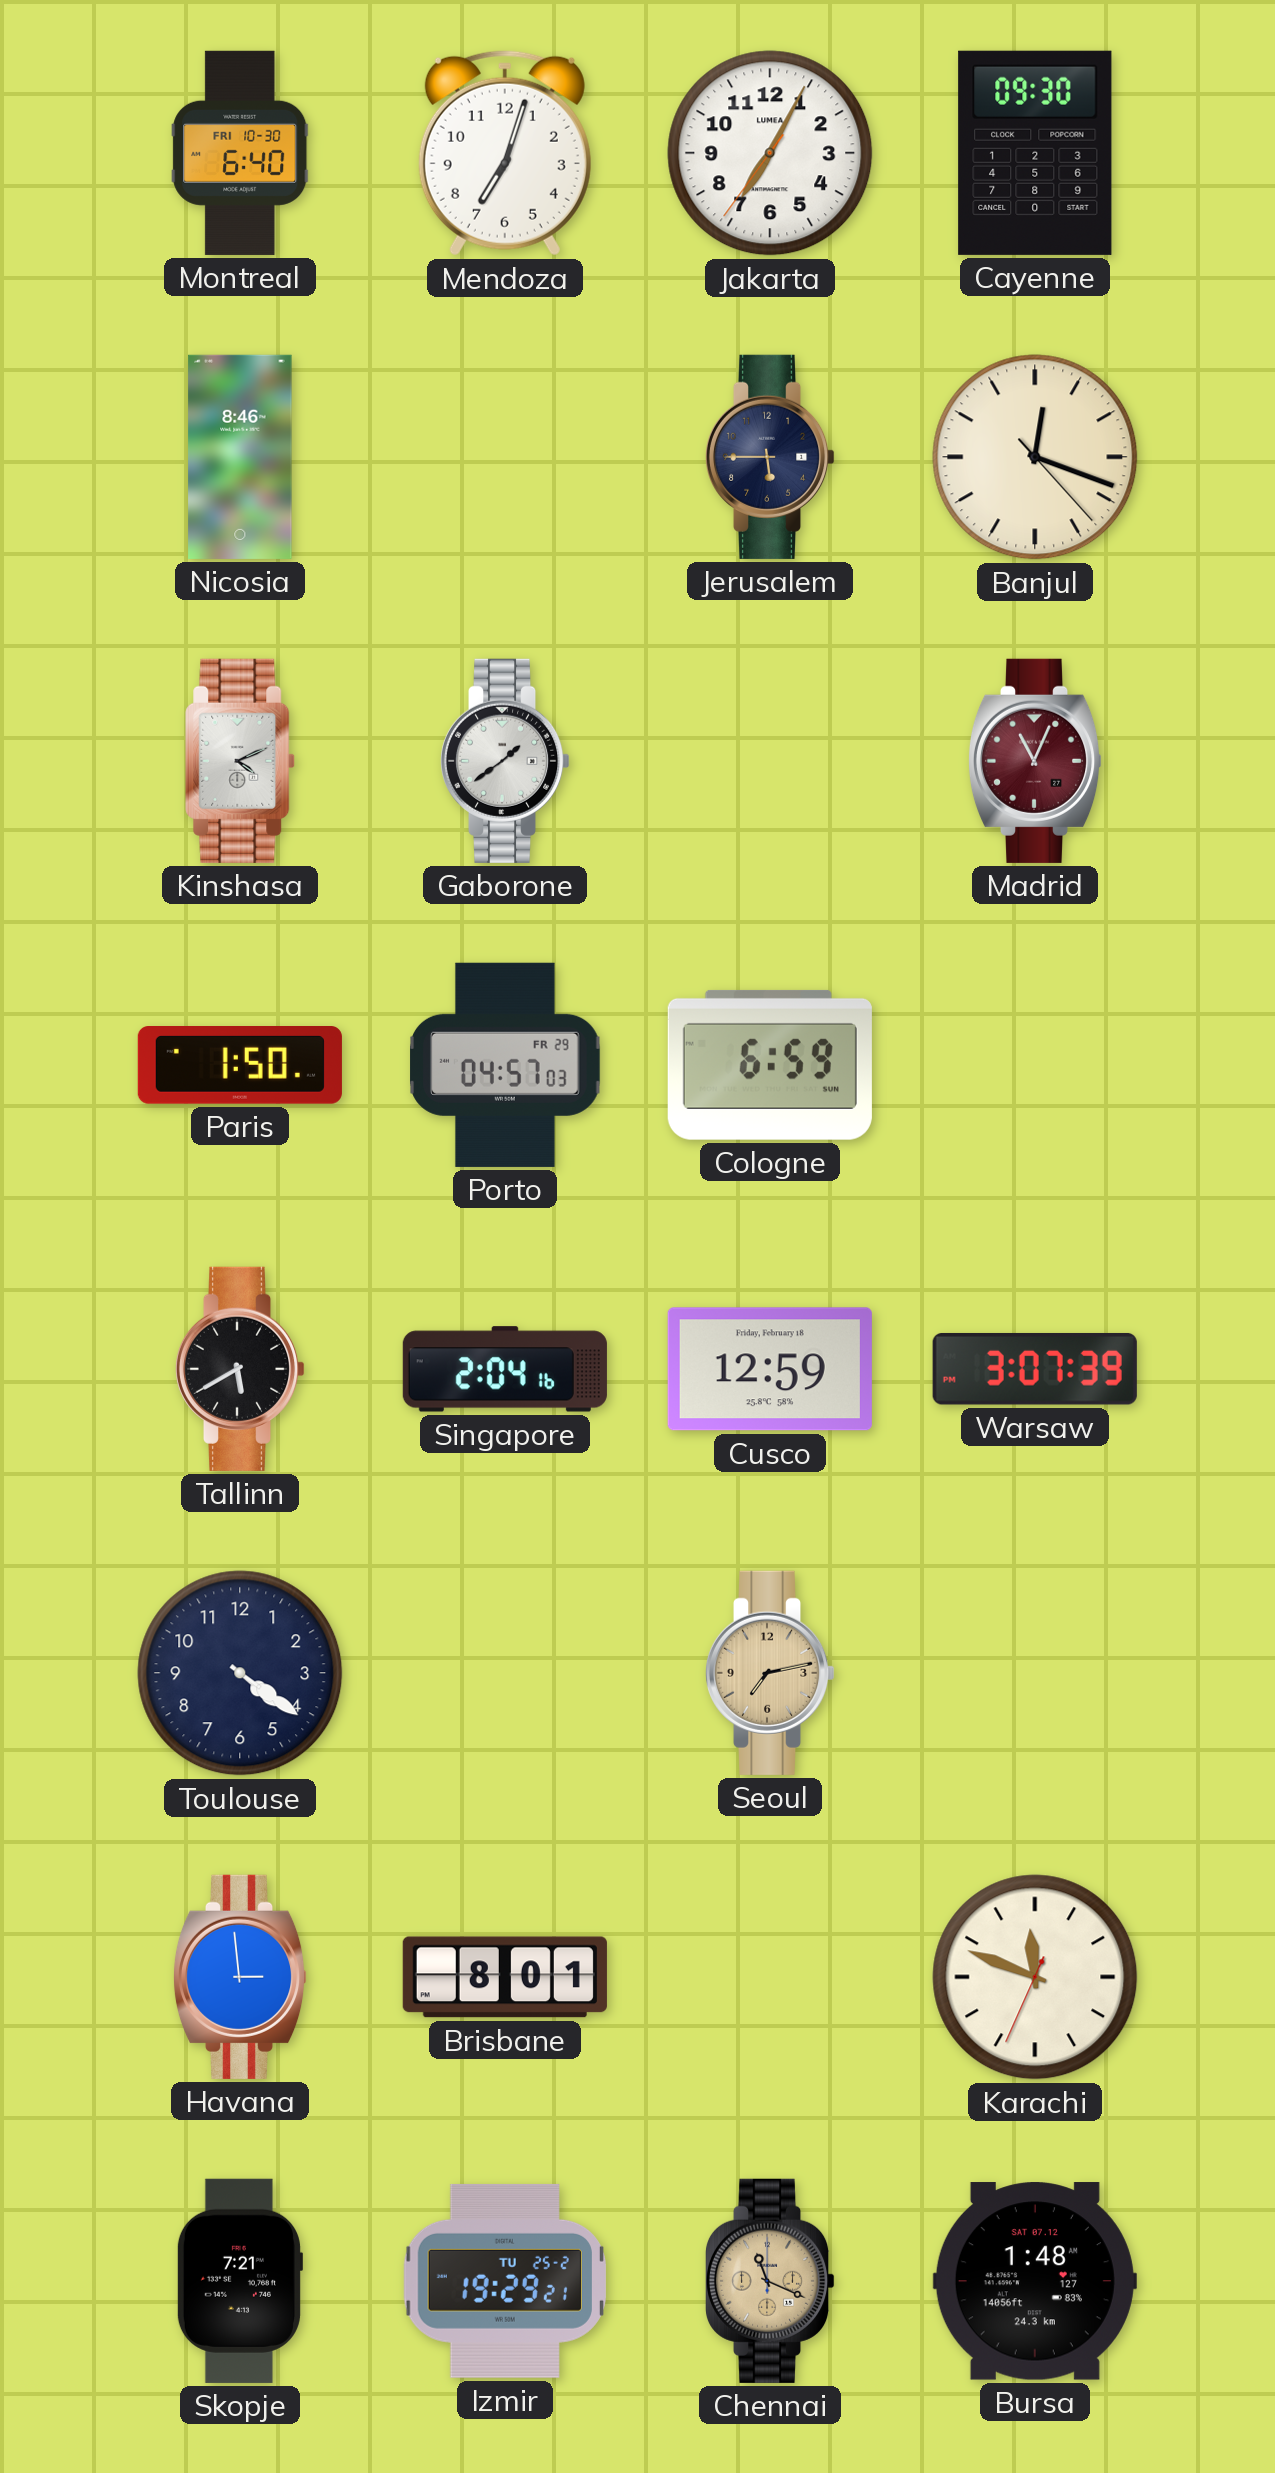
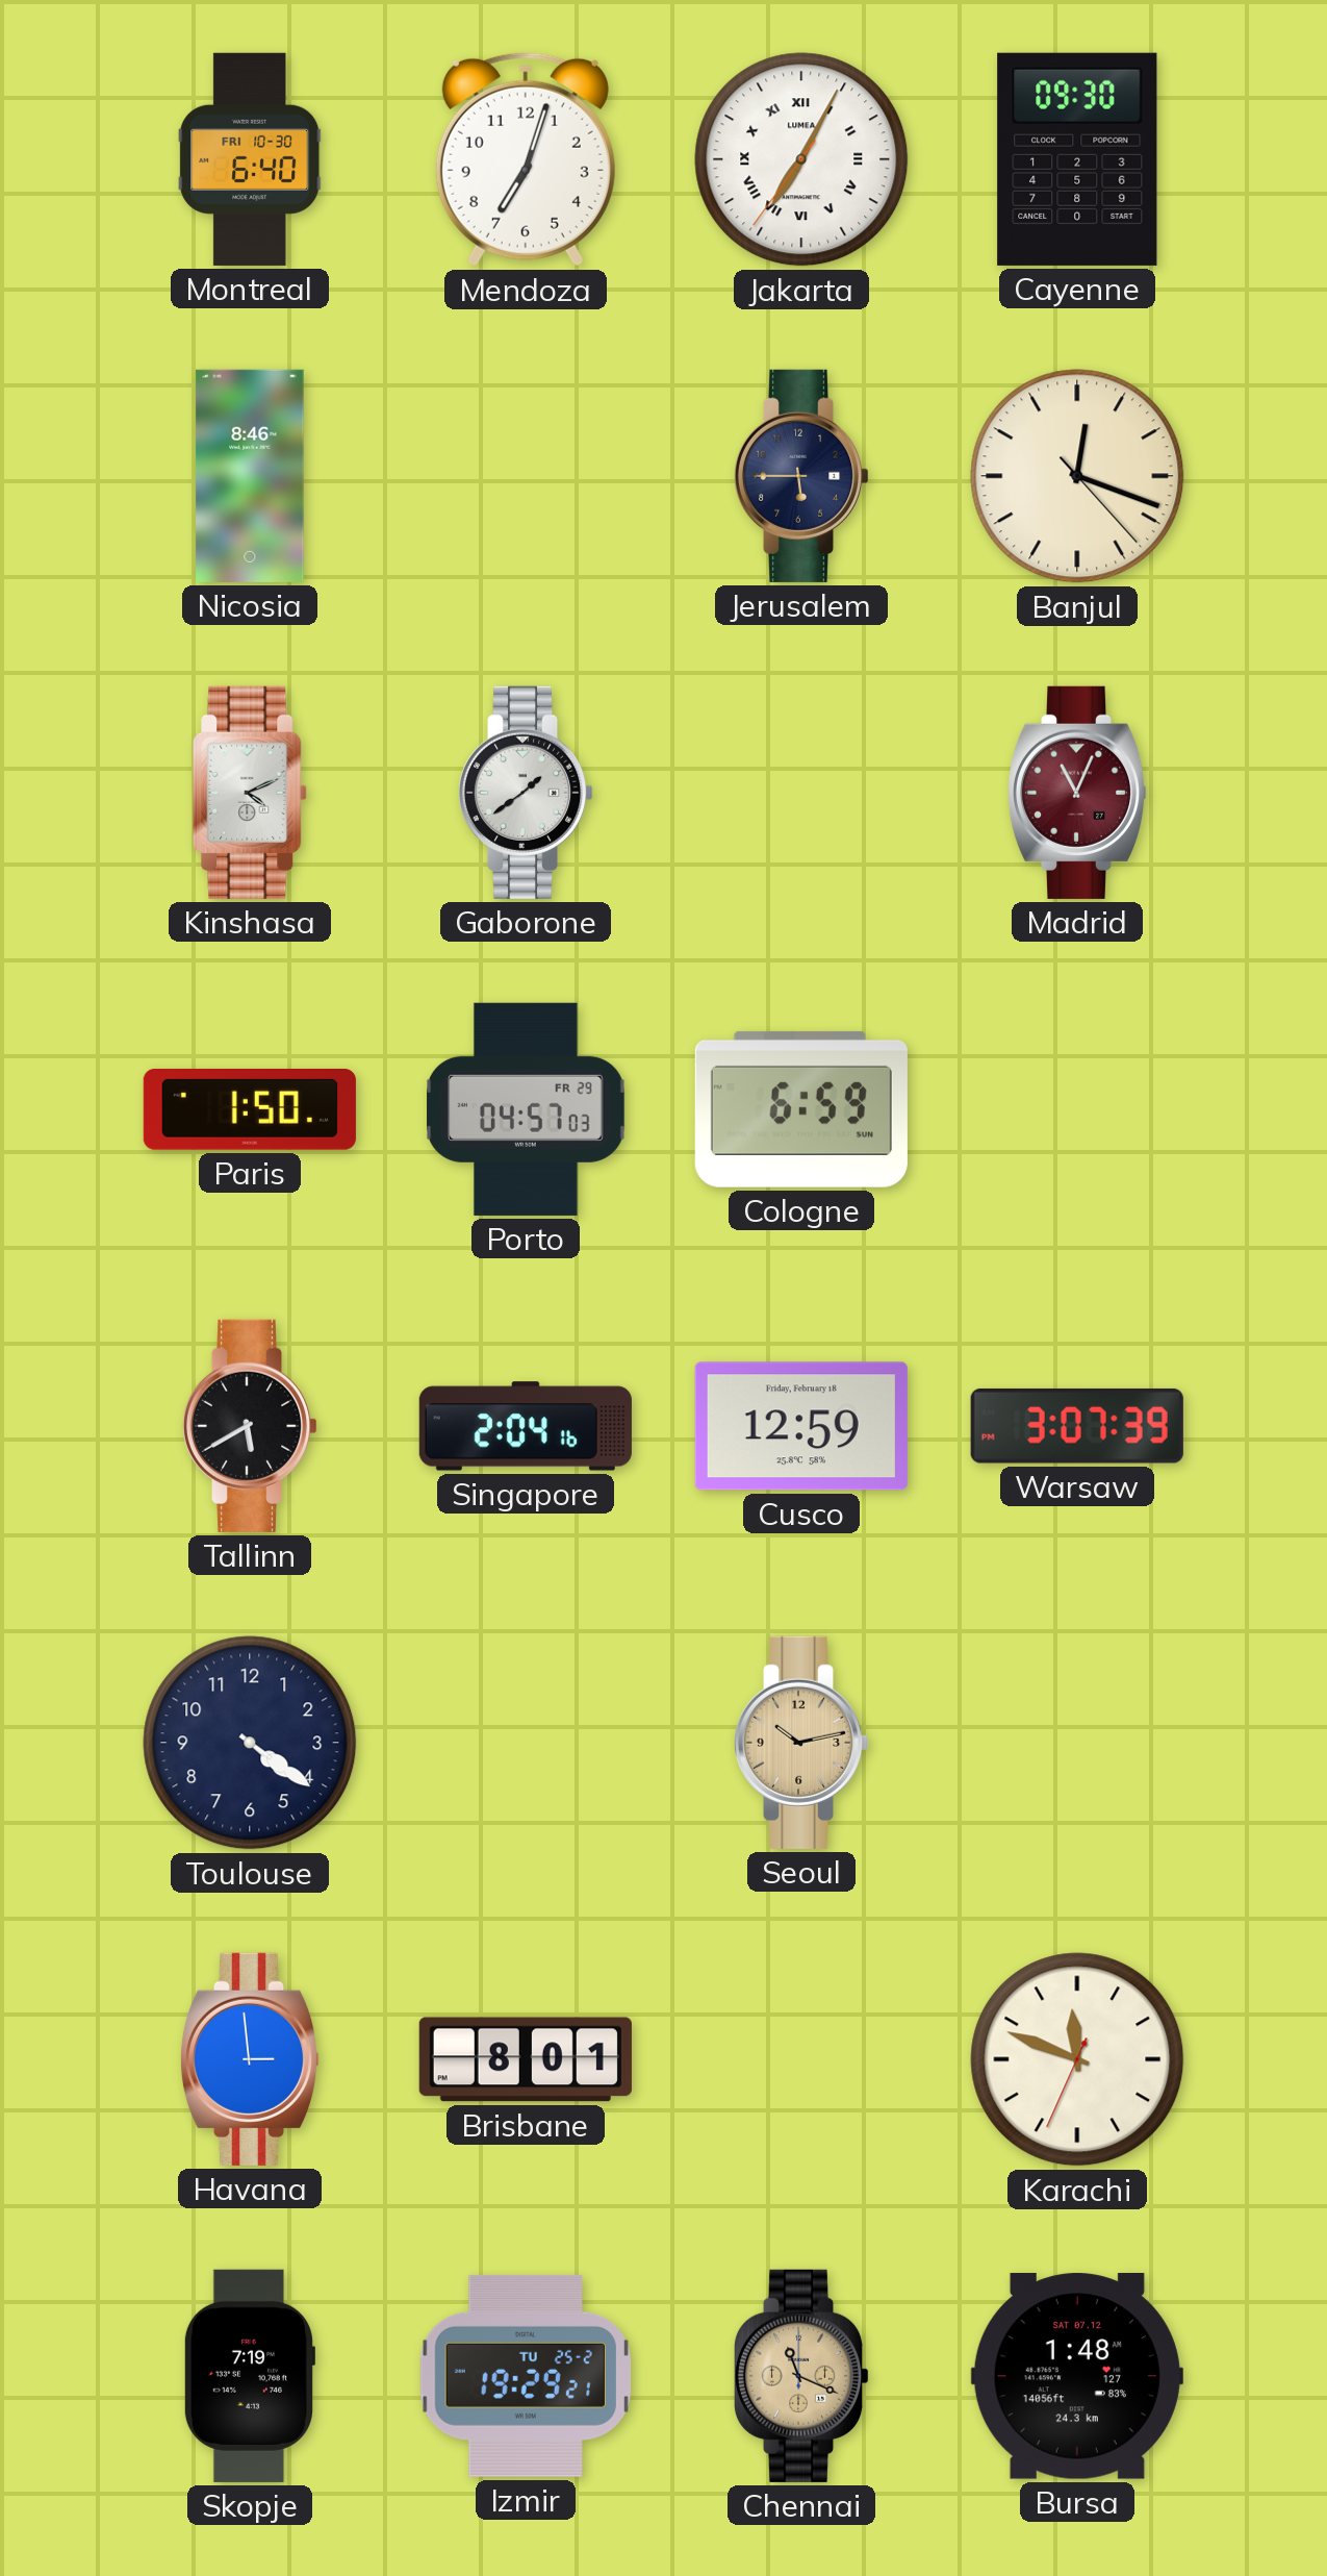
Jakarta numerals: Arabic -> Roman (801, 159)
Seoul: 7:13 -> 10:13 (801, 1743)
Skopje: 7:21 -> 7:19 (249, 2376)
